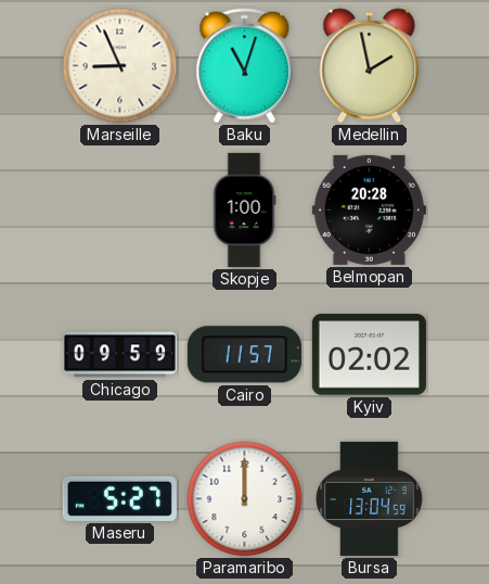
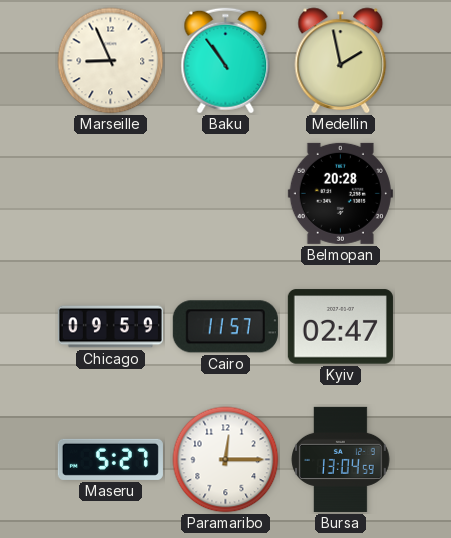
Baku: 11:03 -> 10:54 (226, 61)
Skopje: 1:00 -> none (244, 210)
Kyiv: 02:02 -> 02:47 (340, 327)
Paramaribo: 12:00 -> 12:15 (226, 460)
